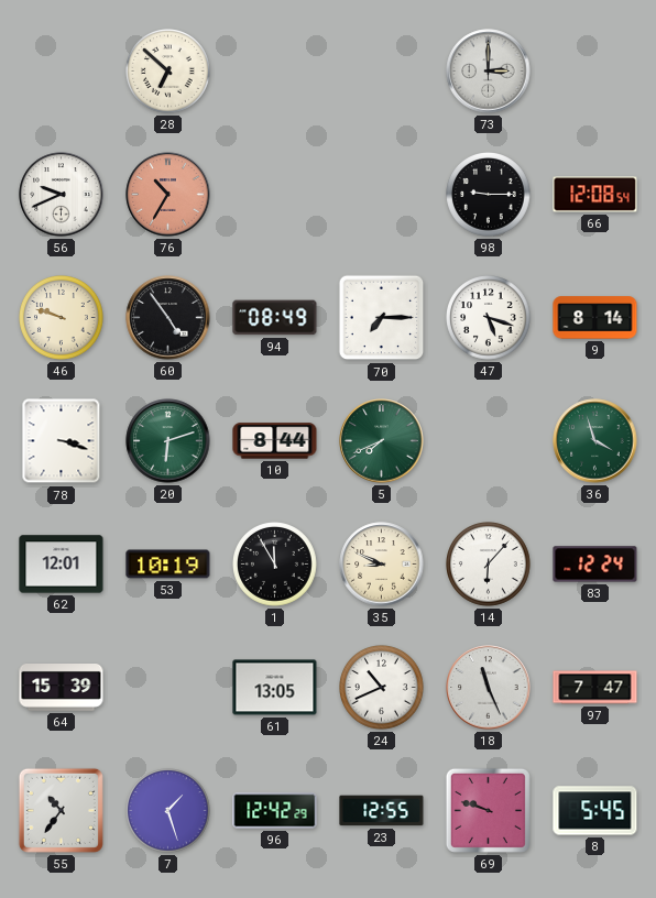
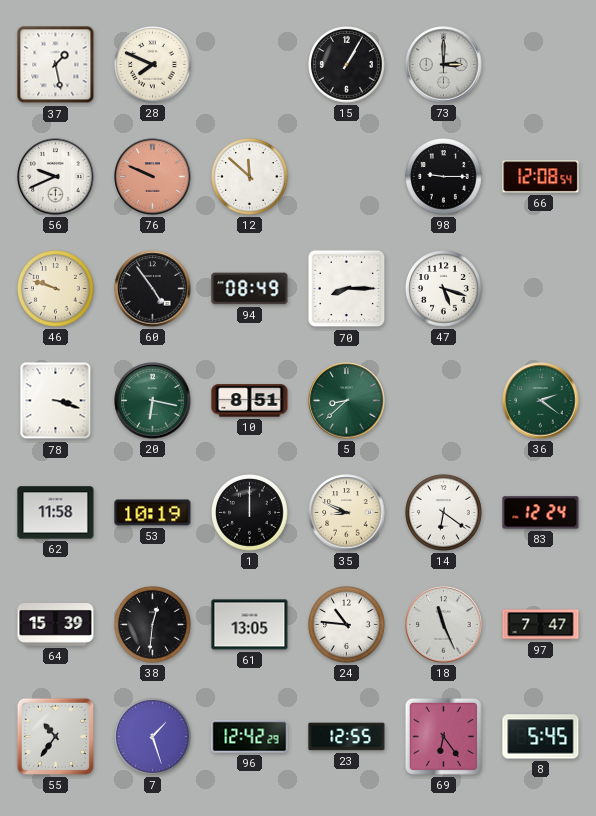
37: none -> 1:28 (56, 65)
28: 6:52 -> 7:49 (153, 65)
15: none -> 1:05 (347, 65)
76: 10:35 -> 9:49 (153, 177)
12: none -> 11:52 (250, 177)
70: 7:15 -> 8:15 (347, 289)
9: 8:14 -> none (595, 318)
20: 6:12 -> 6:17 (153, 401)
10: 8:44 -> 8:51 (250, 401)
5: 7:41 -> 8:38 (347, 401)
36: 3:57 -> 2:21 (541, 401)
62: 12:01 -> 11:58 (56, 513)
1: 11:55 -> 12:00 (250, 513)
14: 6:07 -> 6:21 (444, 513)
38: none -> 12:31 (153, 625)
24: 10:41 -> 10:46 (347, 625)
69: 9:48 -> 6:24 (443, 736)
